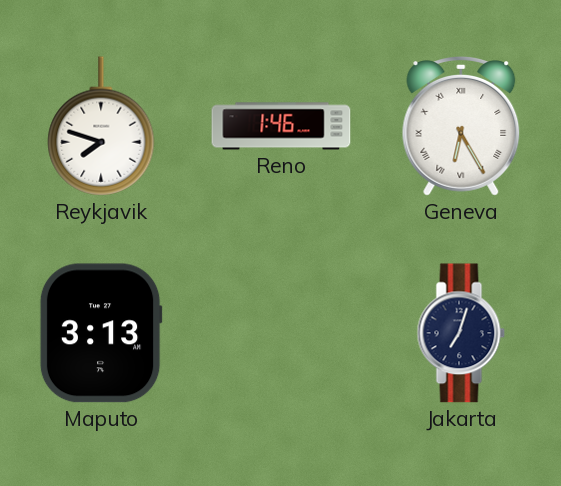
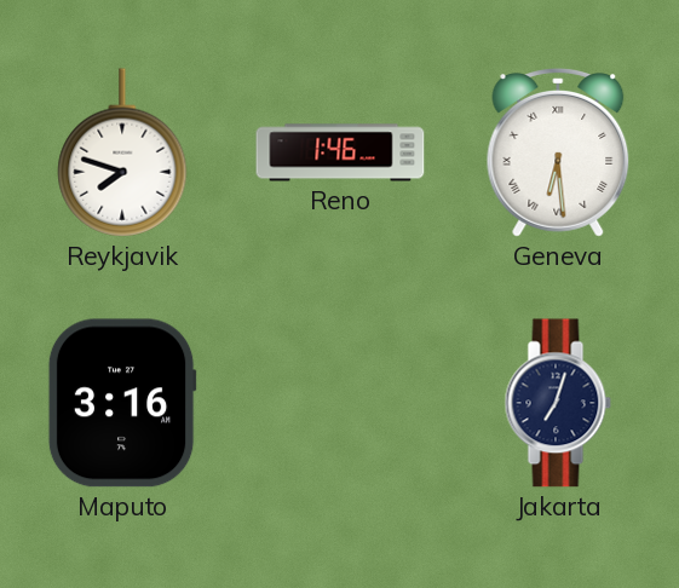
Geneva: 6:25 -> 6:29 (558, 154)
Maputo: 3:13 -> 3:16 (122, 403)
